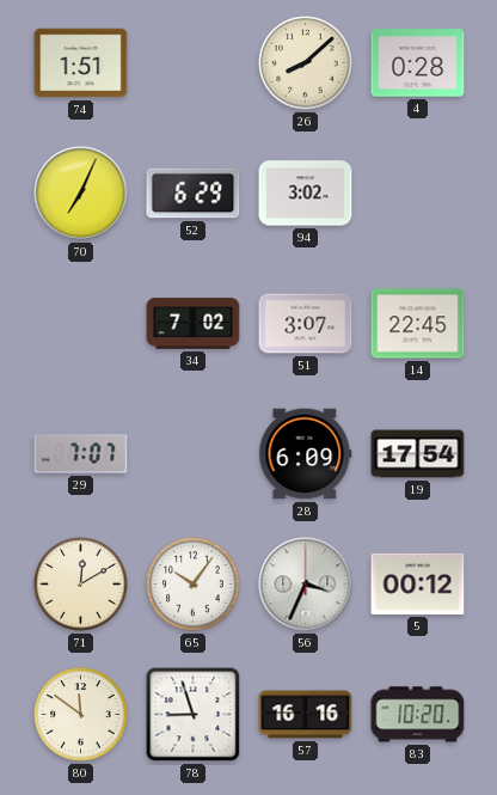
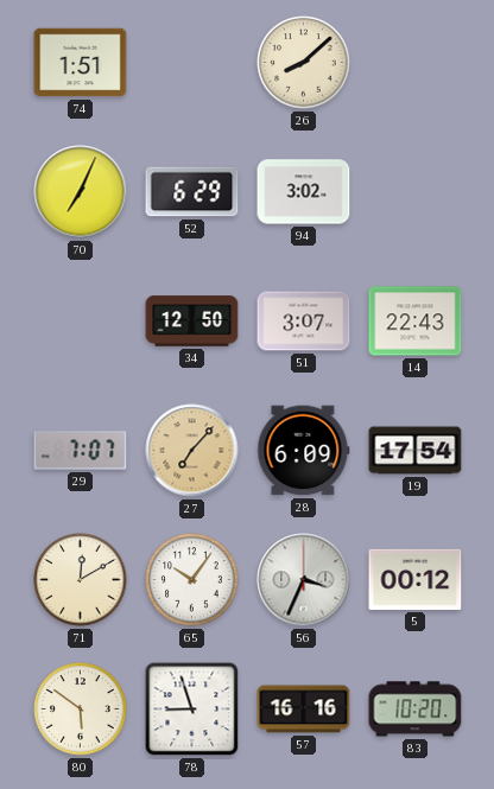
4: 0:28 -> none (418, 63)
34: 7:02 -> 12:50 (192, 322)
14: 22:45 -> 22:43 (416, 322)
27: none -> 7:07 (192, 451)
80: 11:51 -> 5:51 (81, 710)
